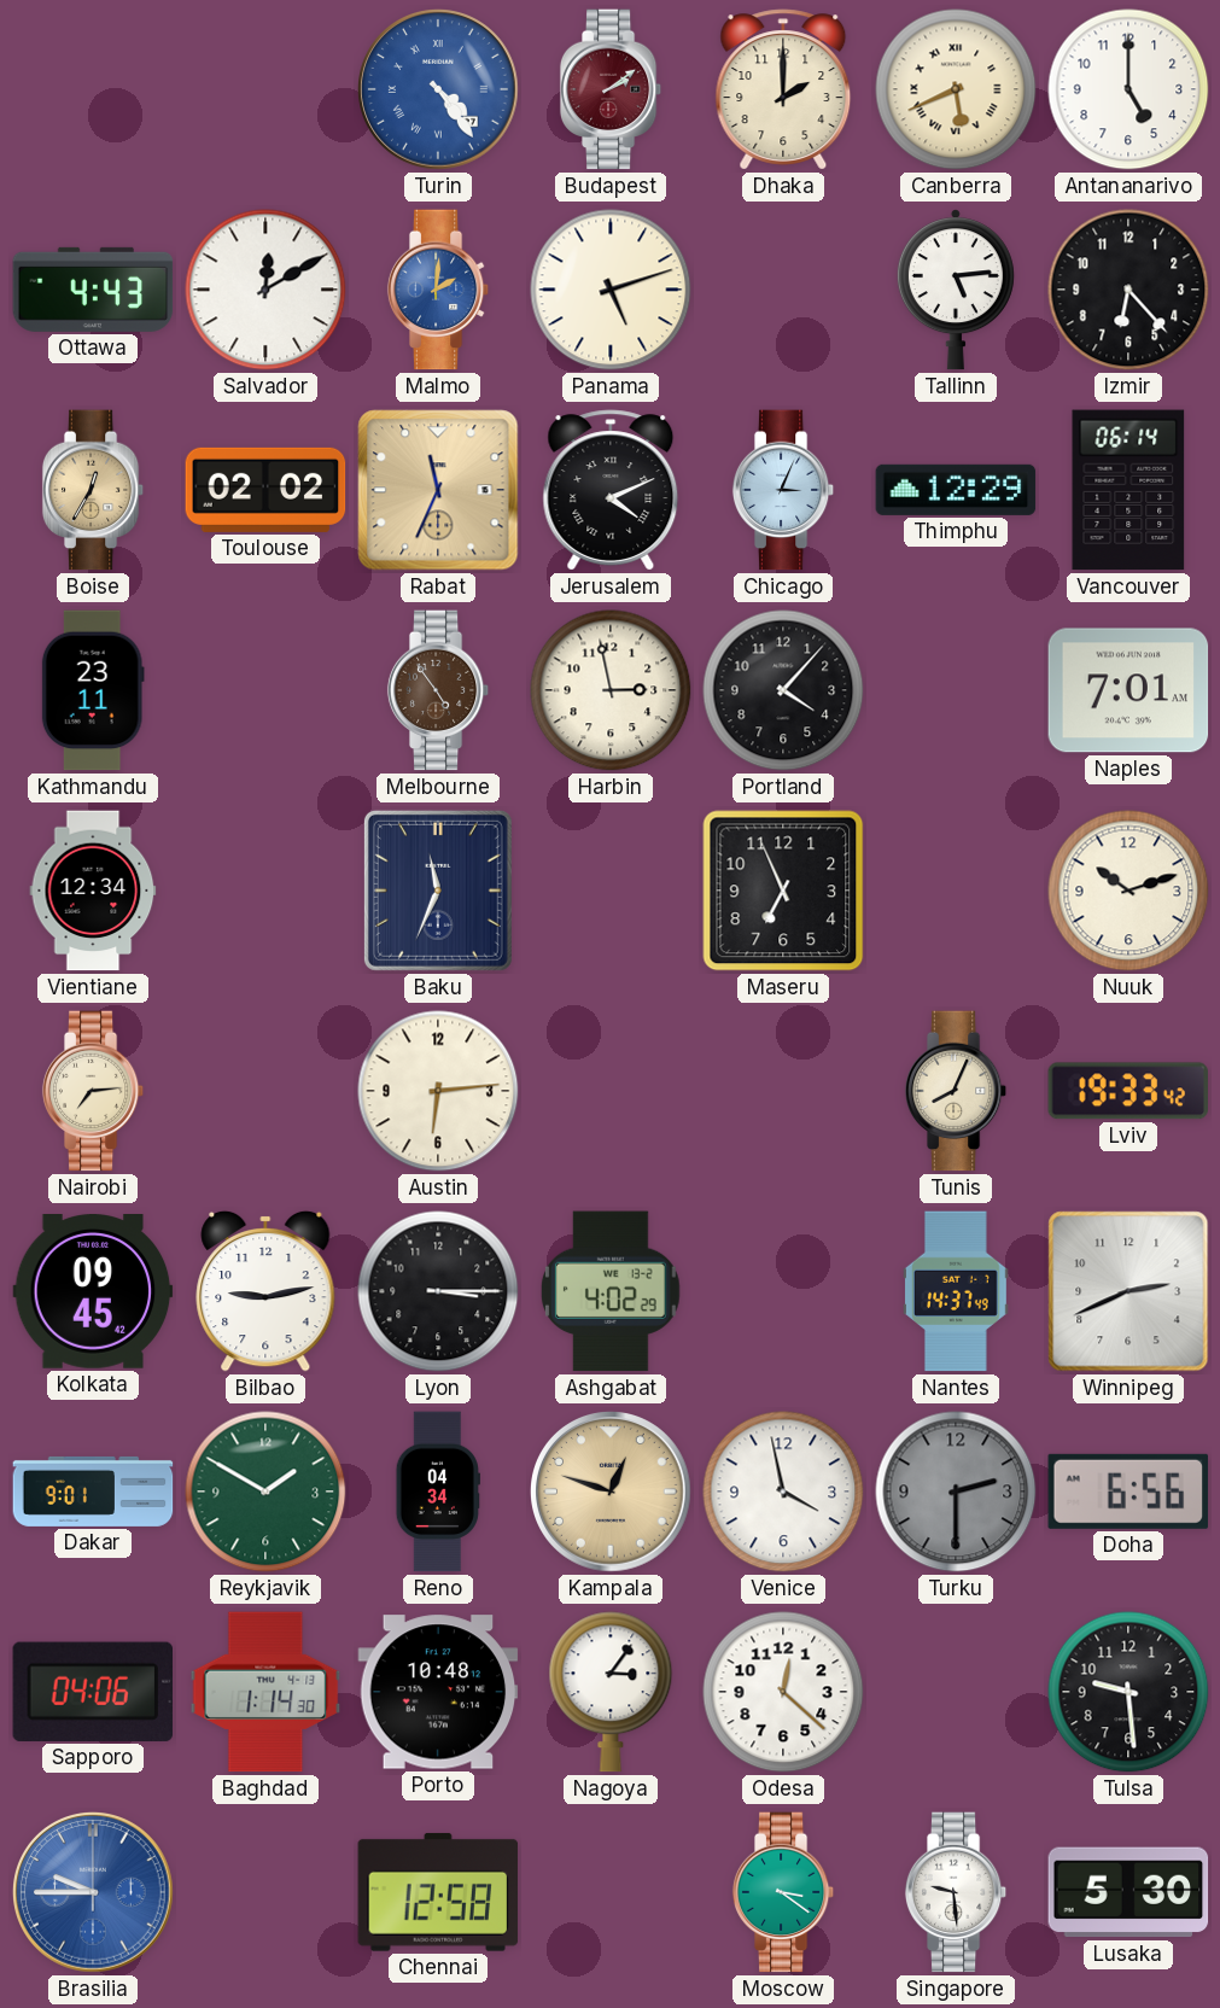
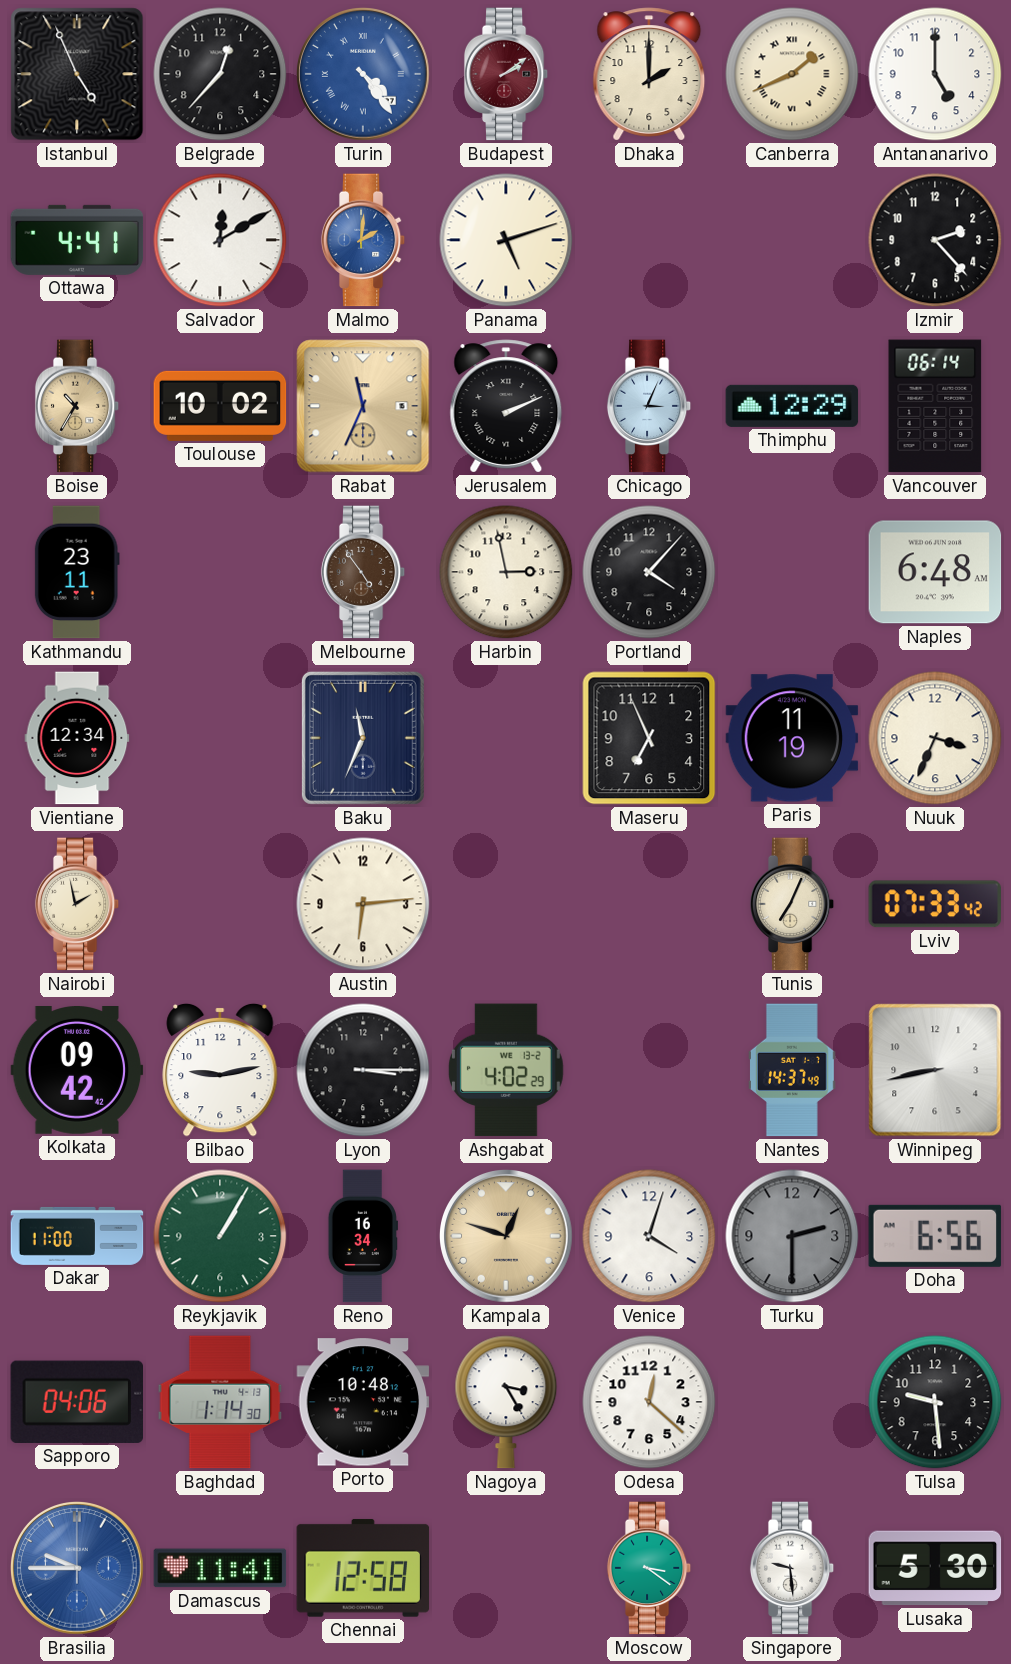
Istanbul: none -> 4:56 (77, 74)
Belgrade: none -> 12:37 (220, 74)
Canberra: 5:41 -> 1:41 (792, 74)
Ottawa: 4:43 -> 4:41 (77, 240)
Tallinn: 5:14 -> none (956, 290)
Izmir: 6:23 -> 2:23 (935, 240)
Boise: 12:35 -> 10:35 (77, 406)
Toulouse: 02:02 -> 10:02 (220, 406)
Jerusalem: 4:11 -> 2:11 (506, 406)
Naples: 7:01 -> 6:48 (935, 572)
Paris: none -> 11:19 (792, 738)
Nuuk: 10:12 -> 3:34 (935, 738)
Nairobi: 7:14 -> 1:58 (77, 904)
Tunis: 8:04 -> 7:04 (792, 904)
Lviv: 19:33 -> 07:33 (934, 904)
Kolkata: 09:45 -> 09:42 (77, 1071)
Winnipeg: 2:41 -> 8:43 (935, 1070)
Dakar: 9:01 -> 11:00 (77, 1236)
Reykjavik: 1:50 -> 1:05 (220, 1236)
Reno: 04:34 -> 16:34 (363, 1236)
Venice: 3:58 -> 4:03 (649, 1236)
Nagoya: 3:06 -> 3:25 (506, 1402)
Damascus: none -> 11:41 (220, 1568)
